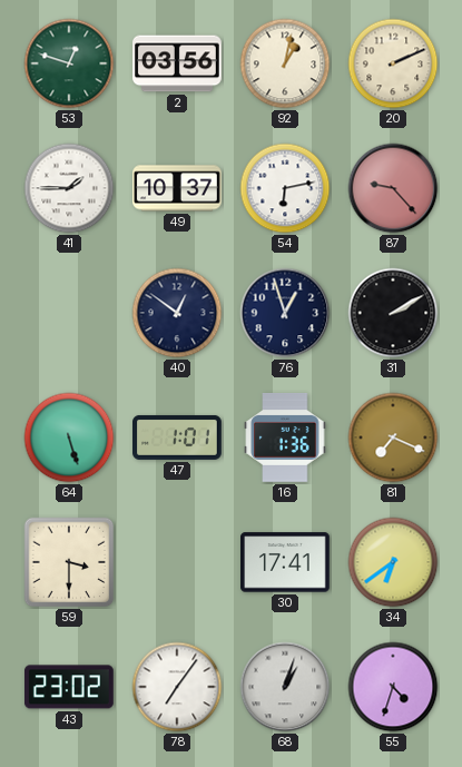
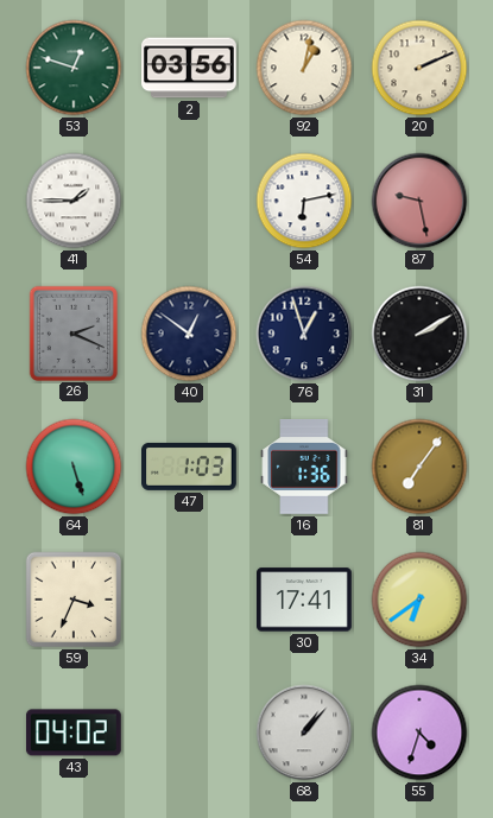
49: 10:37 -> none (177, 188)
87: 9:23 -> 9:28 (419, 201)
26: none -> 2:19 (74, 332)
47: 1:01 -> 1:03 (189, 467)
81: 7:19 -> 7:06 (419, 467)
59: 3:30 -> 3:34 (74, 600)
43: 23:02 -> 04:02 (74, 733)
78: 7:06 -> none (177, 687)
68: 1:03 -> 1:07 (304, 733)
